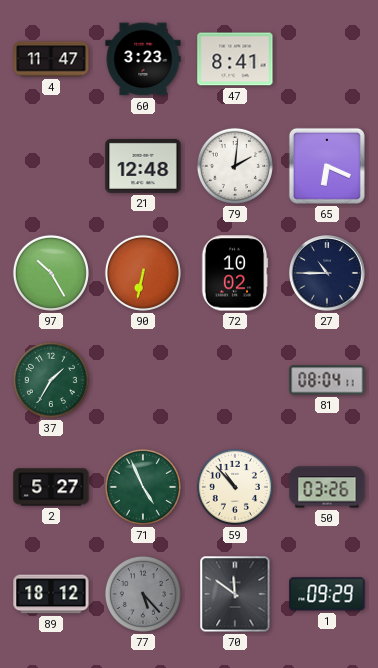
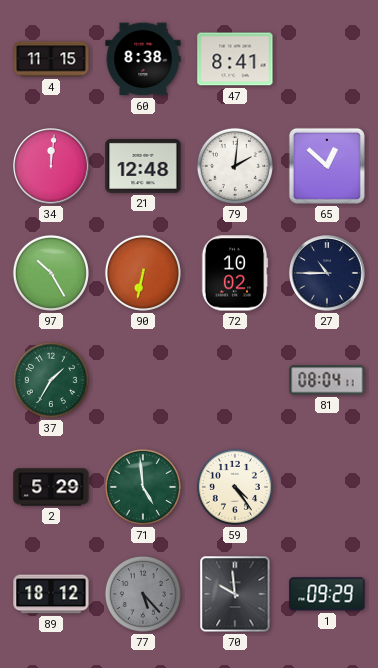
4: 11:47 -> 11:15 (51, 59)
60: 3:23 -> 8:38 (143, 59)
34: none -> 12:01 (51, 166)
65: 6:19 -> 12:52 (327, 166)
2: 5:27 -> 5:29 (51, 487)
71: 4:56 -> 4:59 (143, 487)
59: 10:53 -> 4:24 (235, 487)
50: 03:26 -> none (327, 487)
70: 11:51 -> 9:59 (235, 594)
